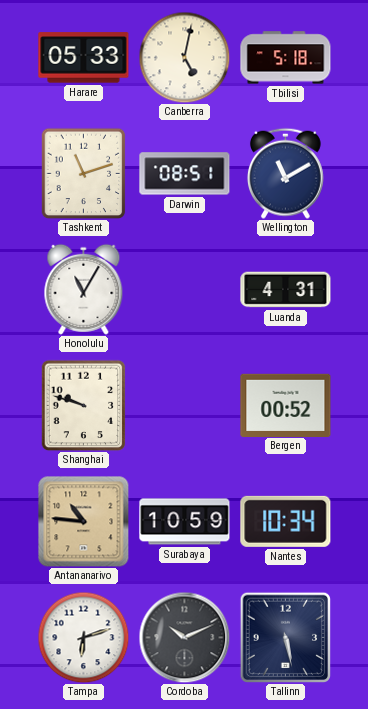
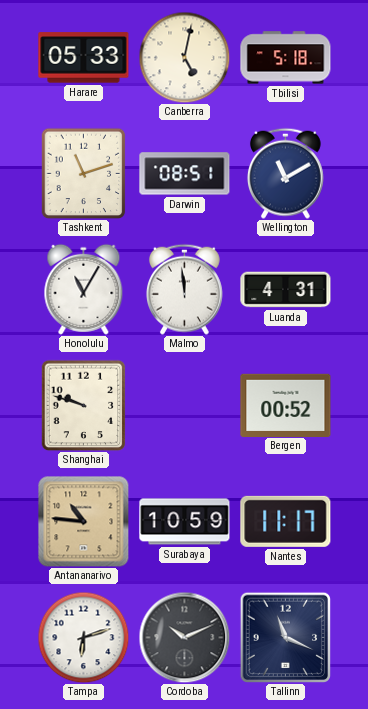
Malmo: none -> 11:59 (184, 289)
Nantes: 10:34 -> 11:17 (286, 521)
Tallinn: 5:28 -> 11:19 (285, 637)
